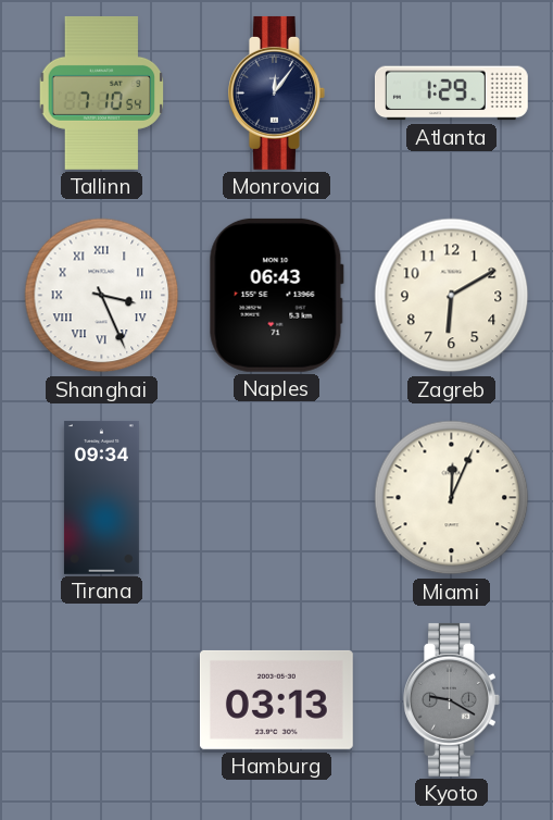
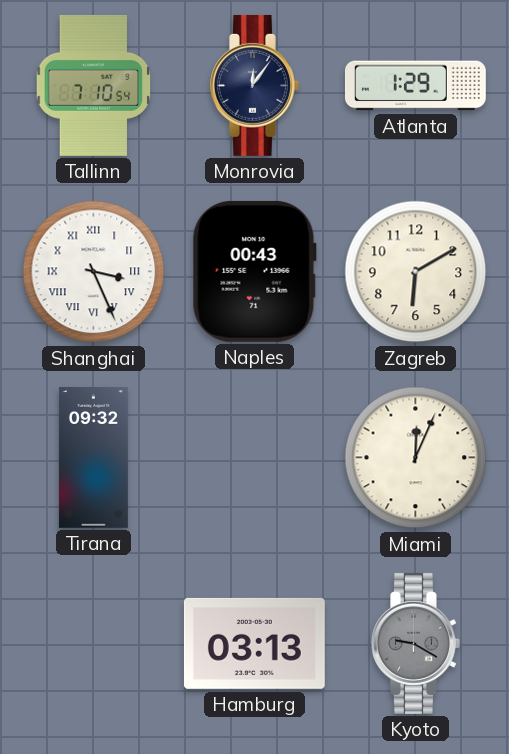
Naples: 06:43 -> 00:43 (254, 271)
Tirana: 09:34 -> 09:32 (93, 457)
